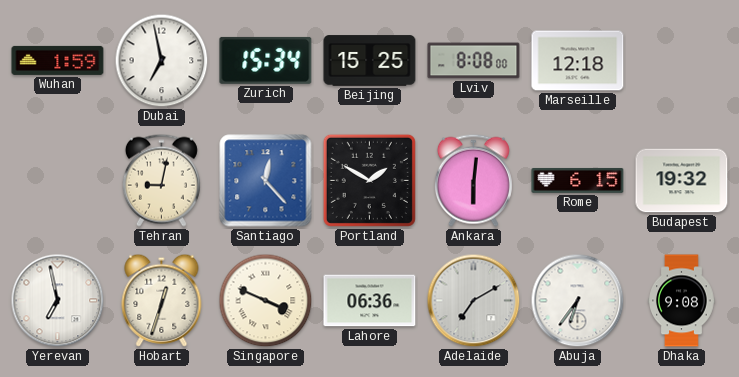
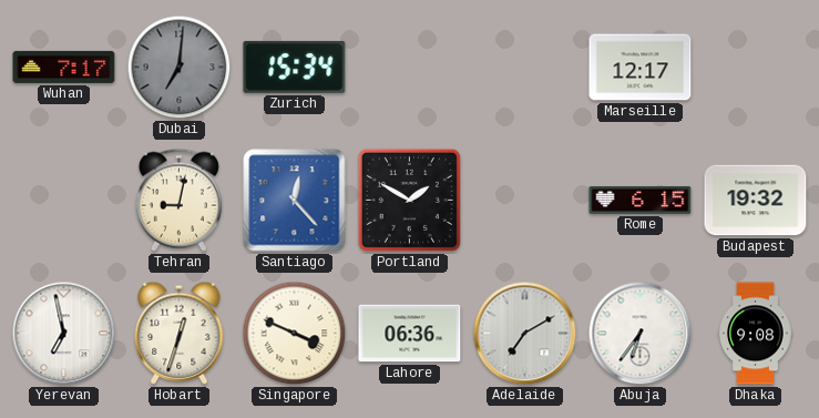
Wuhan: 1:59 -> 7:17 (64, 67)
Dubai: 6:58 -> 7:01 (180, 68)
Dubai dial: white -> grey (180, 68)
Beijing: 15:25 -> none (370, 61)
Lviv: 8:08 -> none (474, 61)
Marseille: 12:18 -> 12:17 (641, 68)
Ankara: 6:01 -> none (473, 180)
